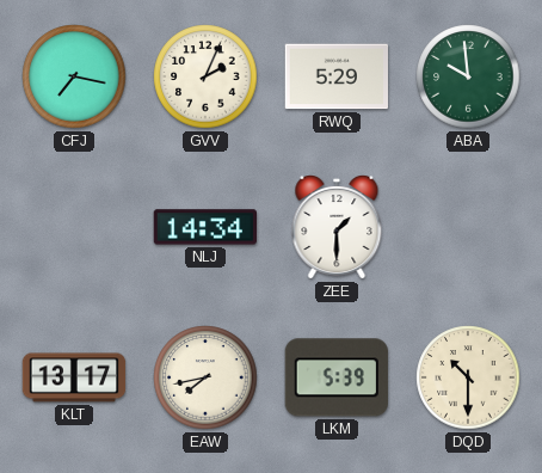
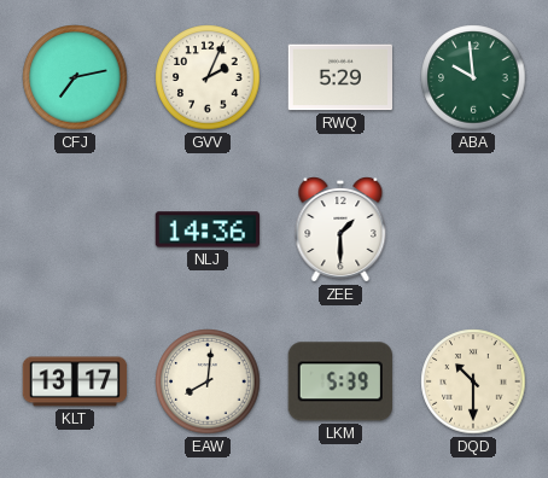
CFJ: 7:17 -> 7:13 (75, 77)
NLJ: 14:34 -> 14:36 (206, 229)
EAW: 7:43 -> 8:01 (208, 381)
